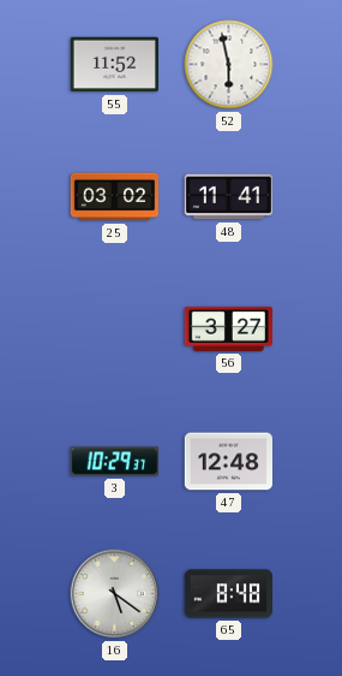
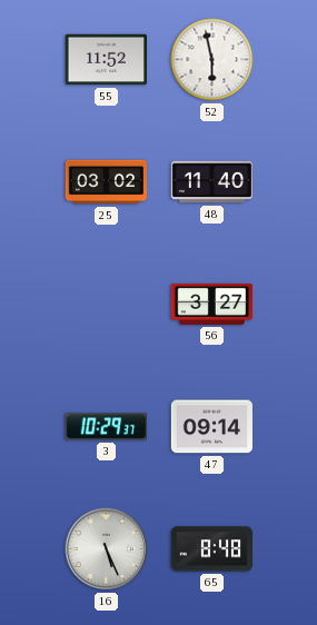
48: 11:41 -> 11:40 (211, 182)
47: 12:48 -> 09:14 (211, 427)
16: 5:21 -> 5:26 (107, 549)
